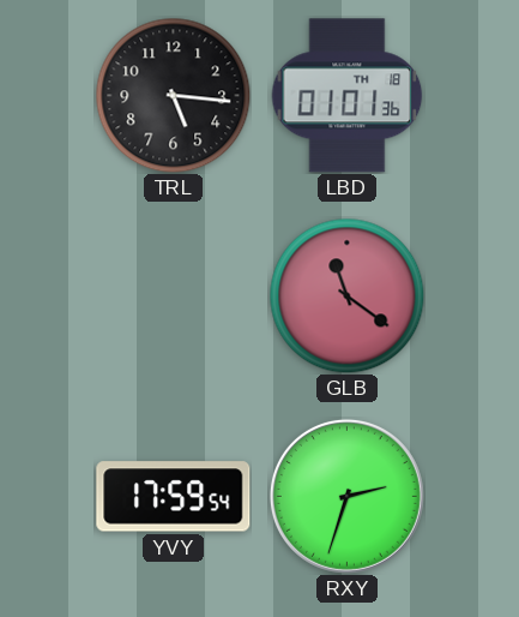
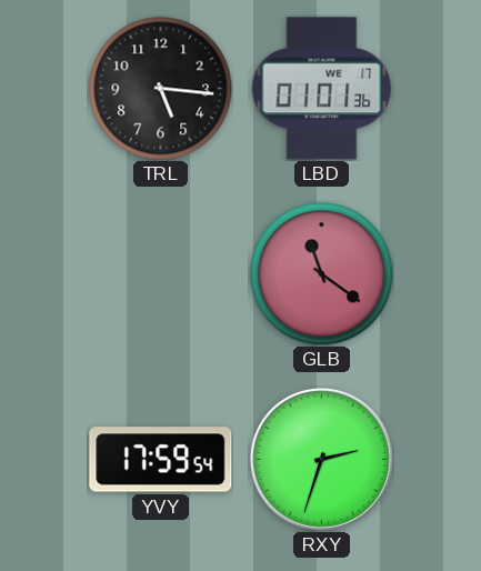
LBD date: TH 18 -> WE 17 (322, 89)
